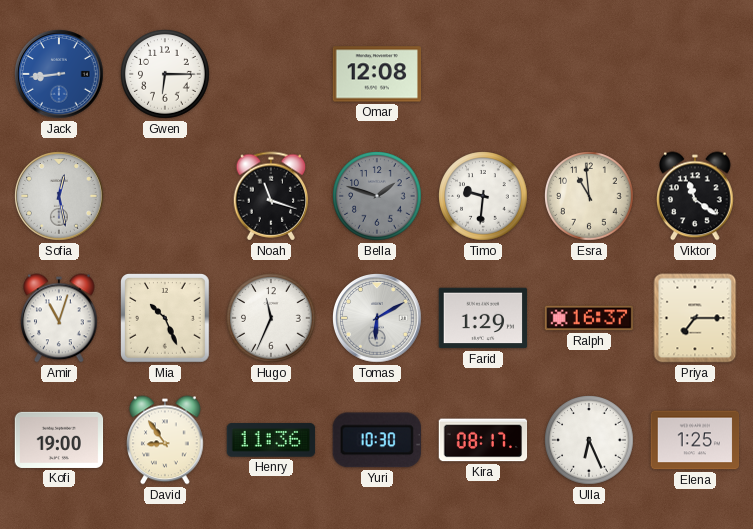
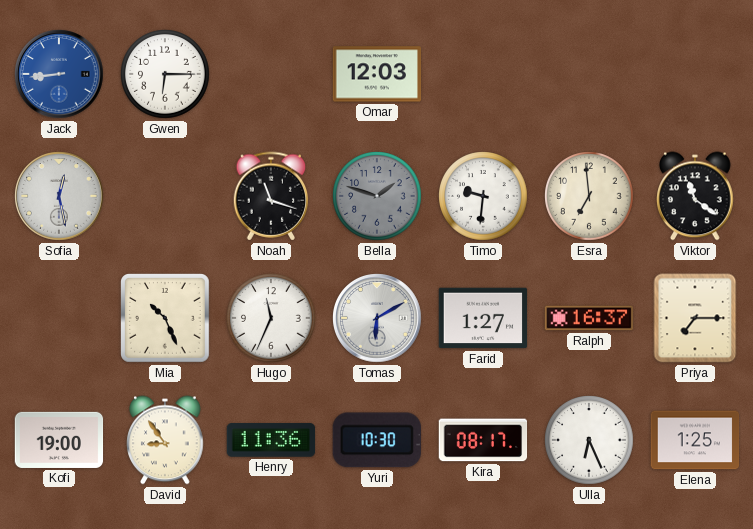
Omar: 12:08 -> 12:03 (377, 74)
Esra: 10:59 -> 6:59 (589, 196)
Amir: 11:03 -> none (59, 318)
Farid: 1:29 -> 1:27 (483, 318)
